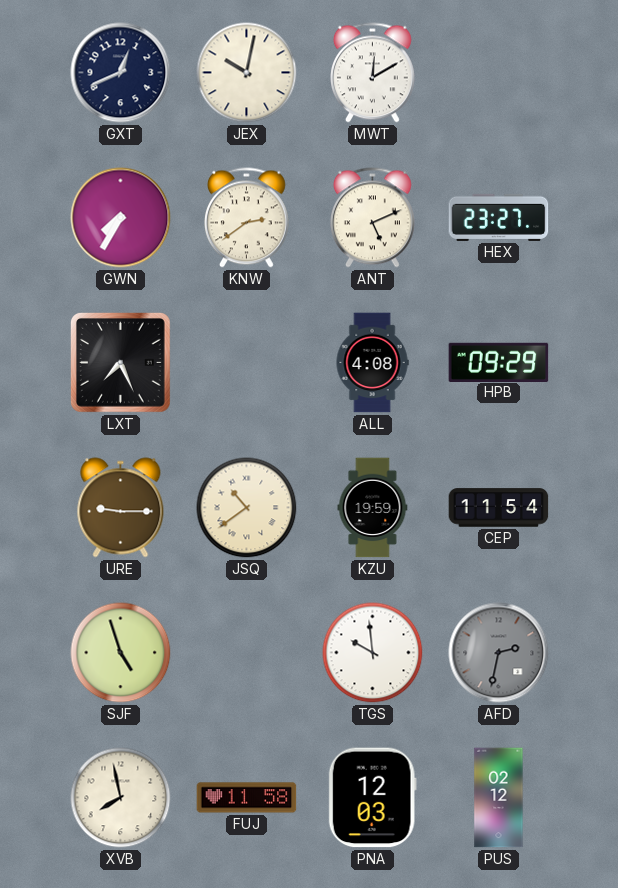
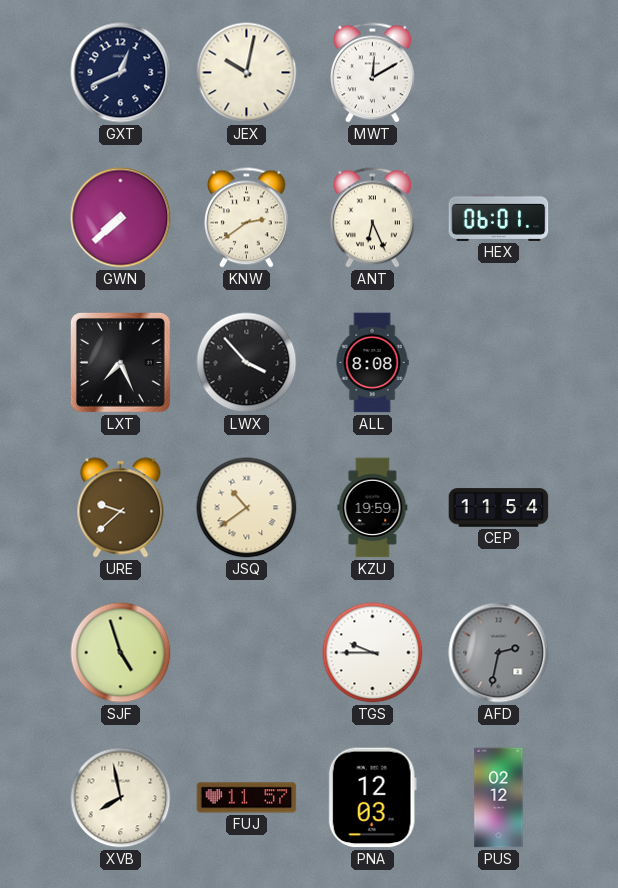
GWN: 7:35 -> 7:38 (121, 218)
ANT: 5:11 -> 6:26 (373, 218)
HEX: 23:27 -> 06:01 (499, 217)
LWX: none -> 3:53 (247, 363)
ALL: 4:08 -> 8:08 (372, 363)
HPB: 09:29 -> none (499, 362)
URE: 9:15 -> 9:38 (121, 508)
TGS: 9:59 -> 9:45 (373, 653)
FUJ: 11:58 -> 11:57 (247, 798)
